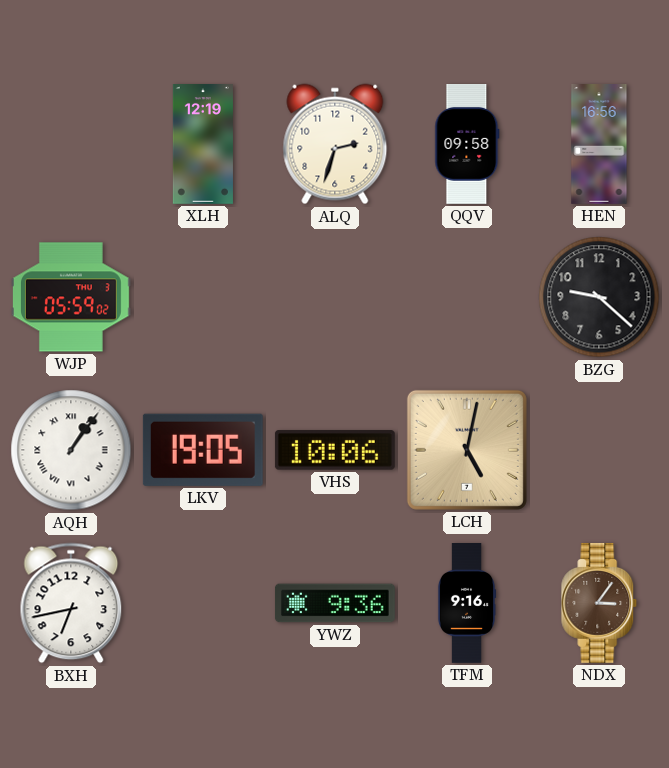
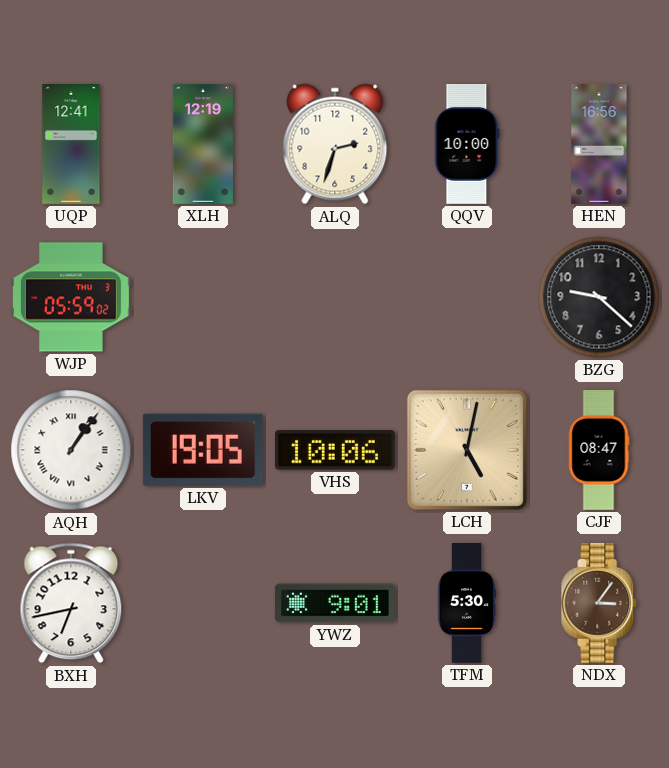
UQP: none -> 12:41 (71, 145)
QQV: 09:58 -> 10:00 (467, 145)
CJF: none -> 08:47 (599, 451)
YWZ: 9:36 -> 9:01 (335, 603)
TFM: 9:16 -> 5:30 (467, 604)
